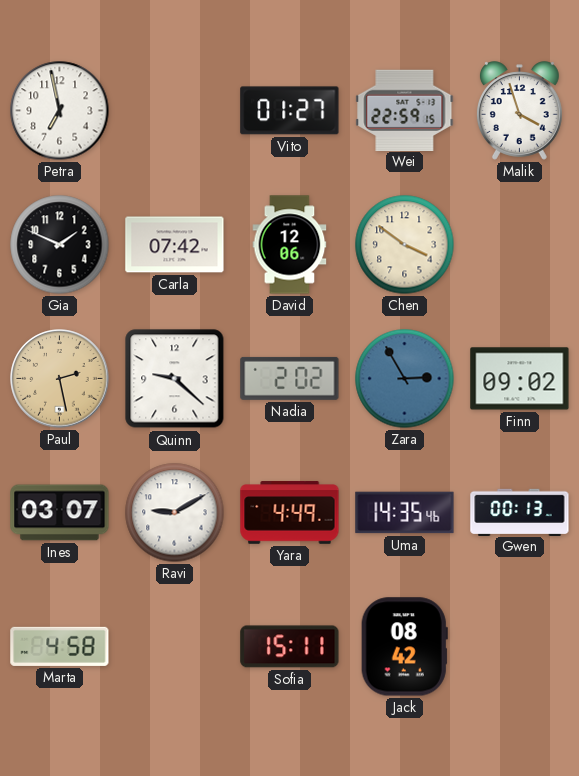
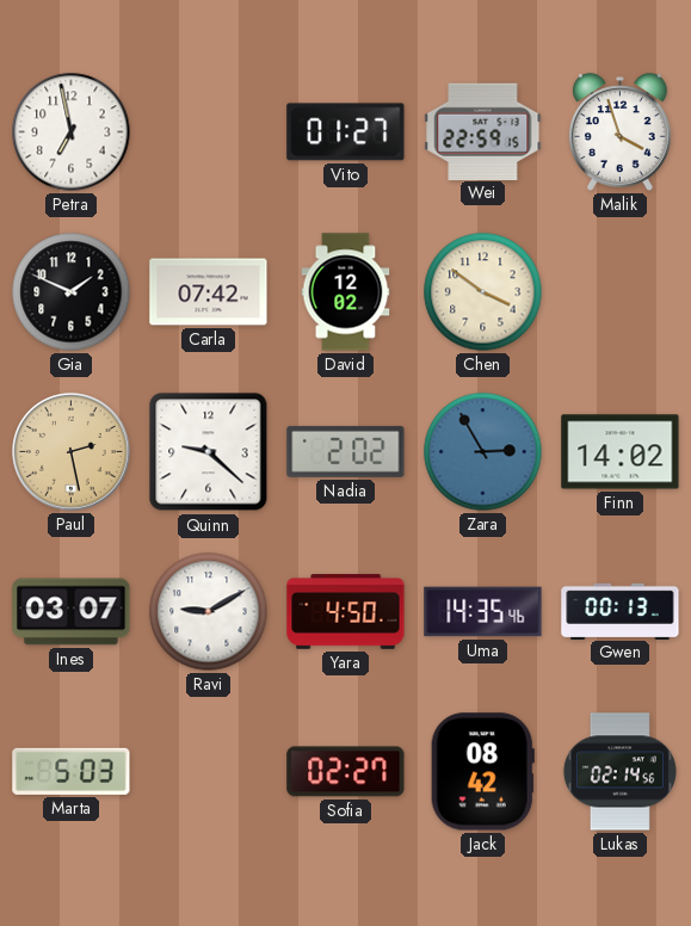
David: 12:06 -> 12:02 (346, 292)
Finn: 09:02 -> 14:02 (621, 452)
Yara: 4:49 -> 4:50 (346, 612)
Marta: 4:58 -> 5:03 (72, 771)
Sofia: 15:11 -> 02:27 (346, 772)
Lukas: none -> 02:14 (619, 772)
